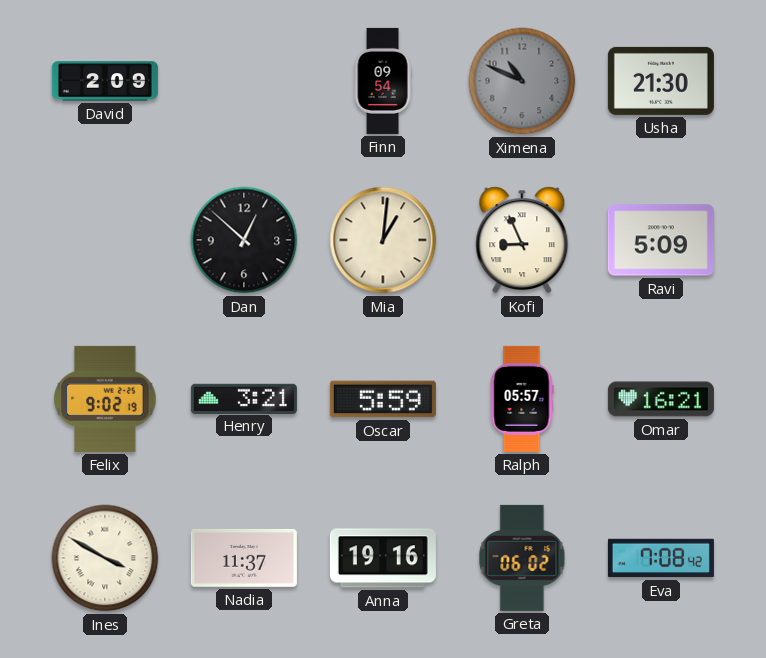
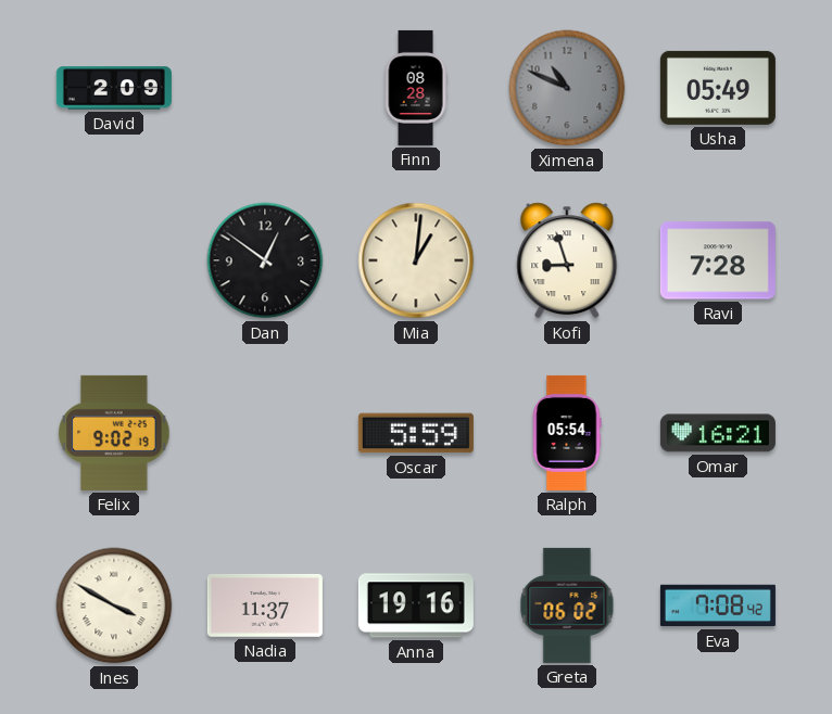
Finn: 09:54 -> 08:28 (416, 88)
Usha: 21:30 -> 05:49 (718, 88)
Dan: 12:52 -> 12:51 (265, 260)
Kofi: 8:56 -> 8:57 (567, 260)
Ravi: 5:09 -> 7:28 (718, 260)
Henry: 3:21 -> none (244, 398)
Ralph: 05:57 -> 05:54 (567, 433)
